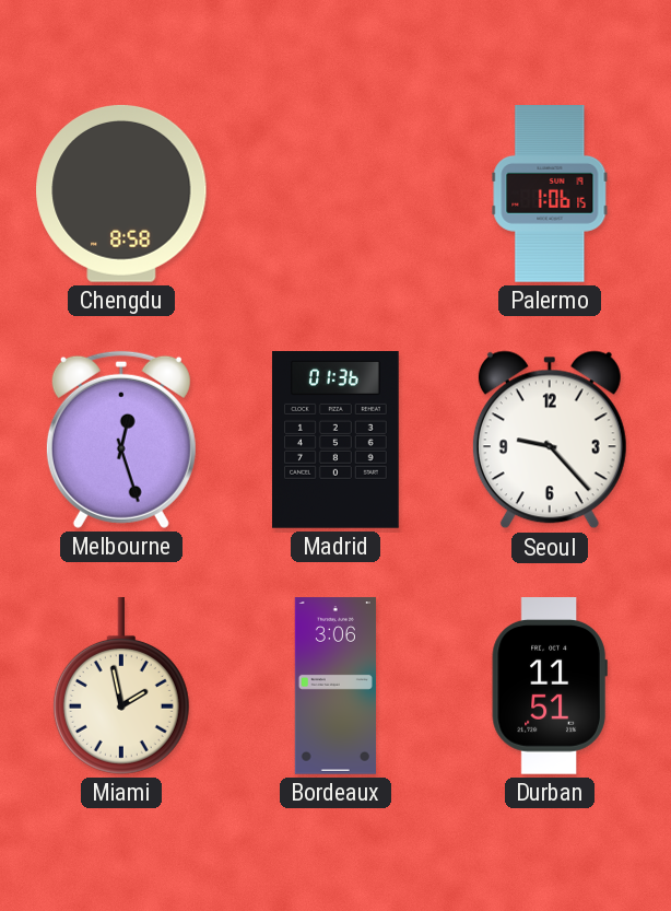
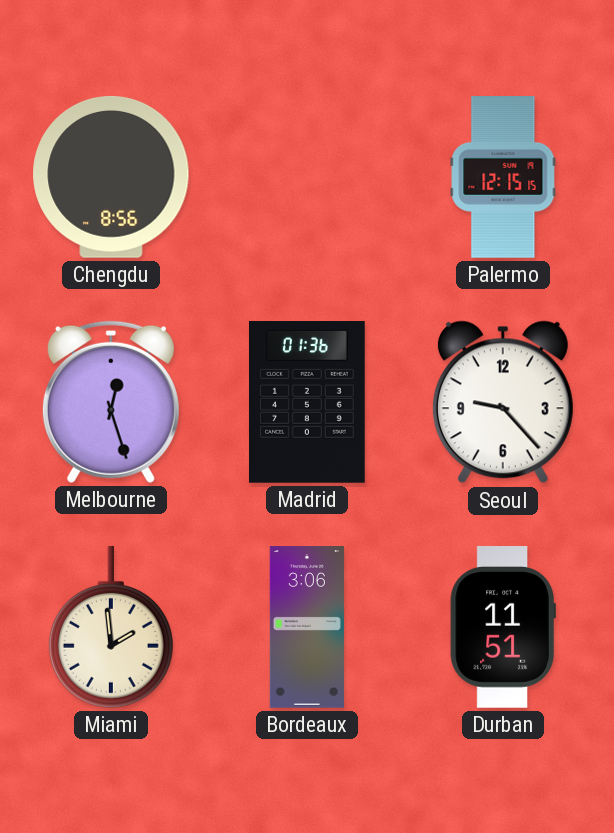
Chengdu: 8:58 -> 8:56 (111, 177)
Palermo: 1:06 -> 12:15 (503, 178)
Miami: 1:58 -> 1:59 (111, 627)
